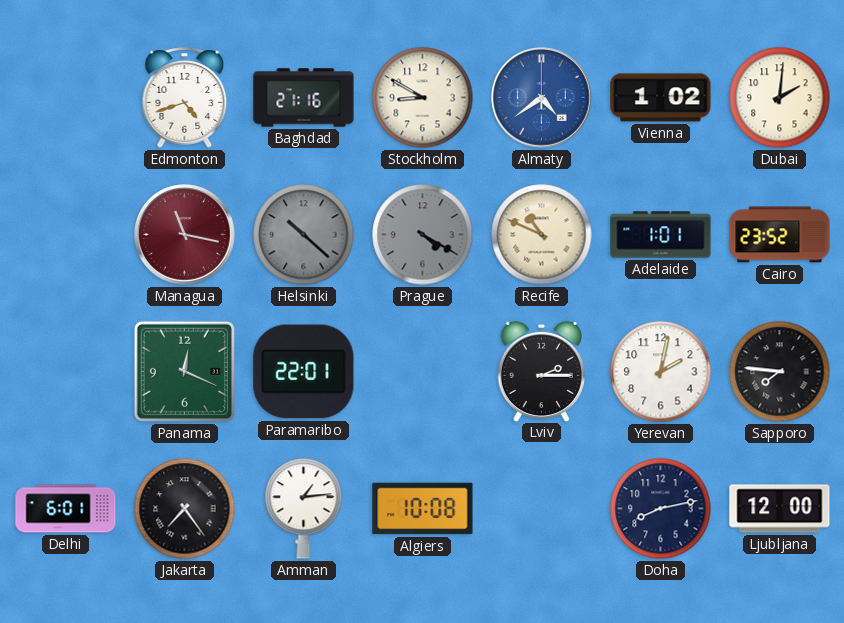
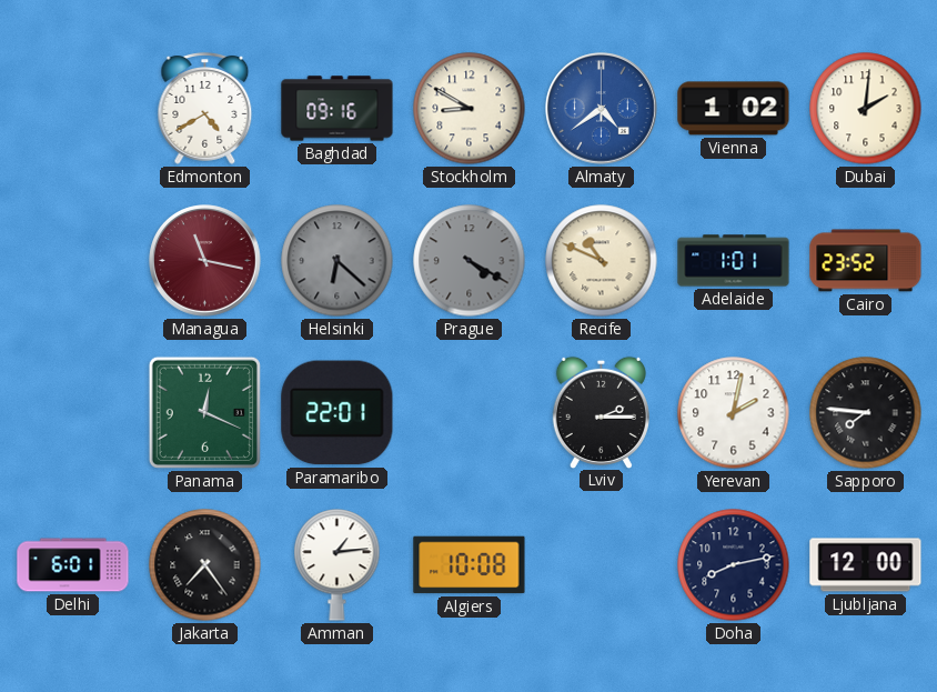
Edmonton: 4:42 -> 4:40 (205, 109)
Baghdad: 21:16 -> 09:16 (337, 109)
Helsinki: 10:22 -> 6:22 (337, 261)
